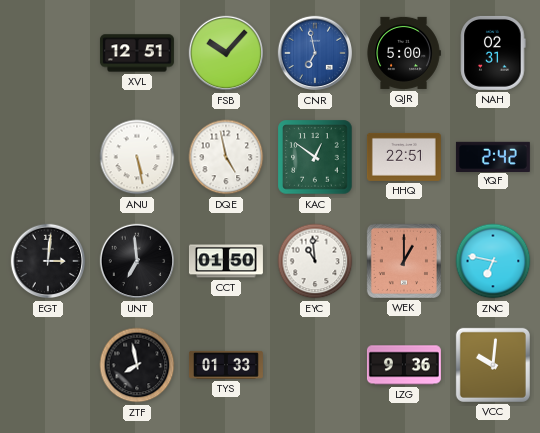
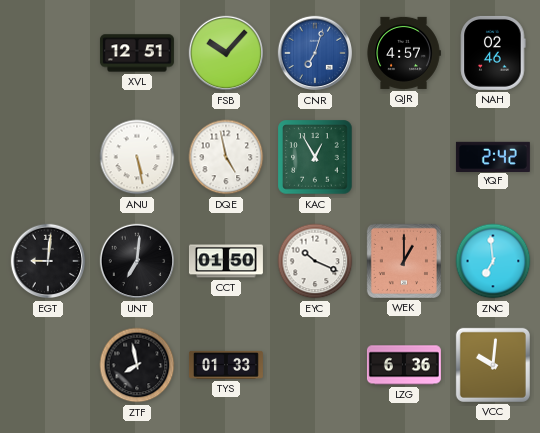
CNR: 6:58 -> 7:03 (315, 53)
QJR: 5:00 -> 4:57 (404, 53)
NAH: 02:31 -> 02:46 (493, 53)
KAC: 12:51 -> 12:55 (315, 157)
HHQ: 22:51 -> none (404, 157)
EGT: 3:01 -> 9:01 (48, 261)
UNT: 6:59 -> 7:01 (137, 261)
EYC: 10:59 -> 10:19 (315, 261)
ZNC: 6:47 -> 6:59 (493, 261)
LZG: 9:36 -> 6:36 (404, 365)
